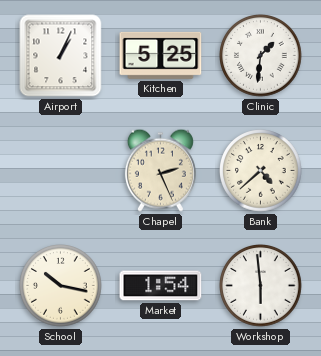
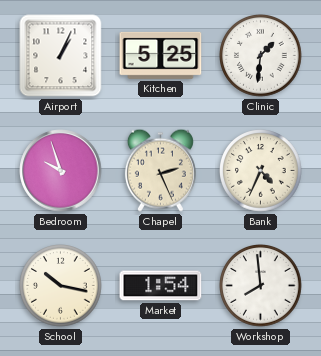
Bedroom: none -> 9:57 (61, 171)
Bank: 4:38 -> 4:34 (261, 171)
Workshop: 5:59 -> 7:59 (261, 286)
